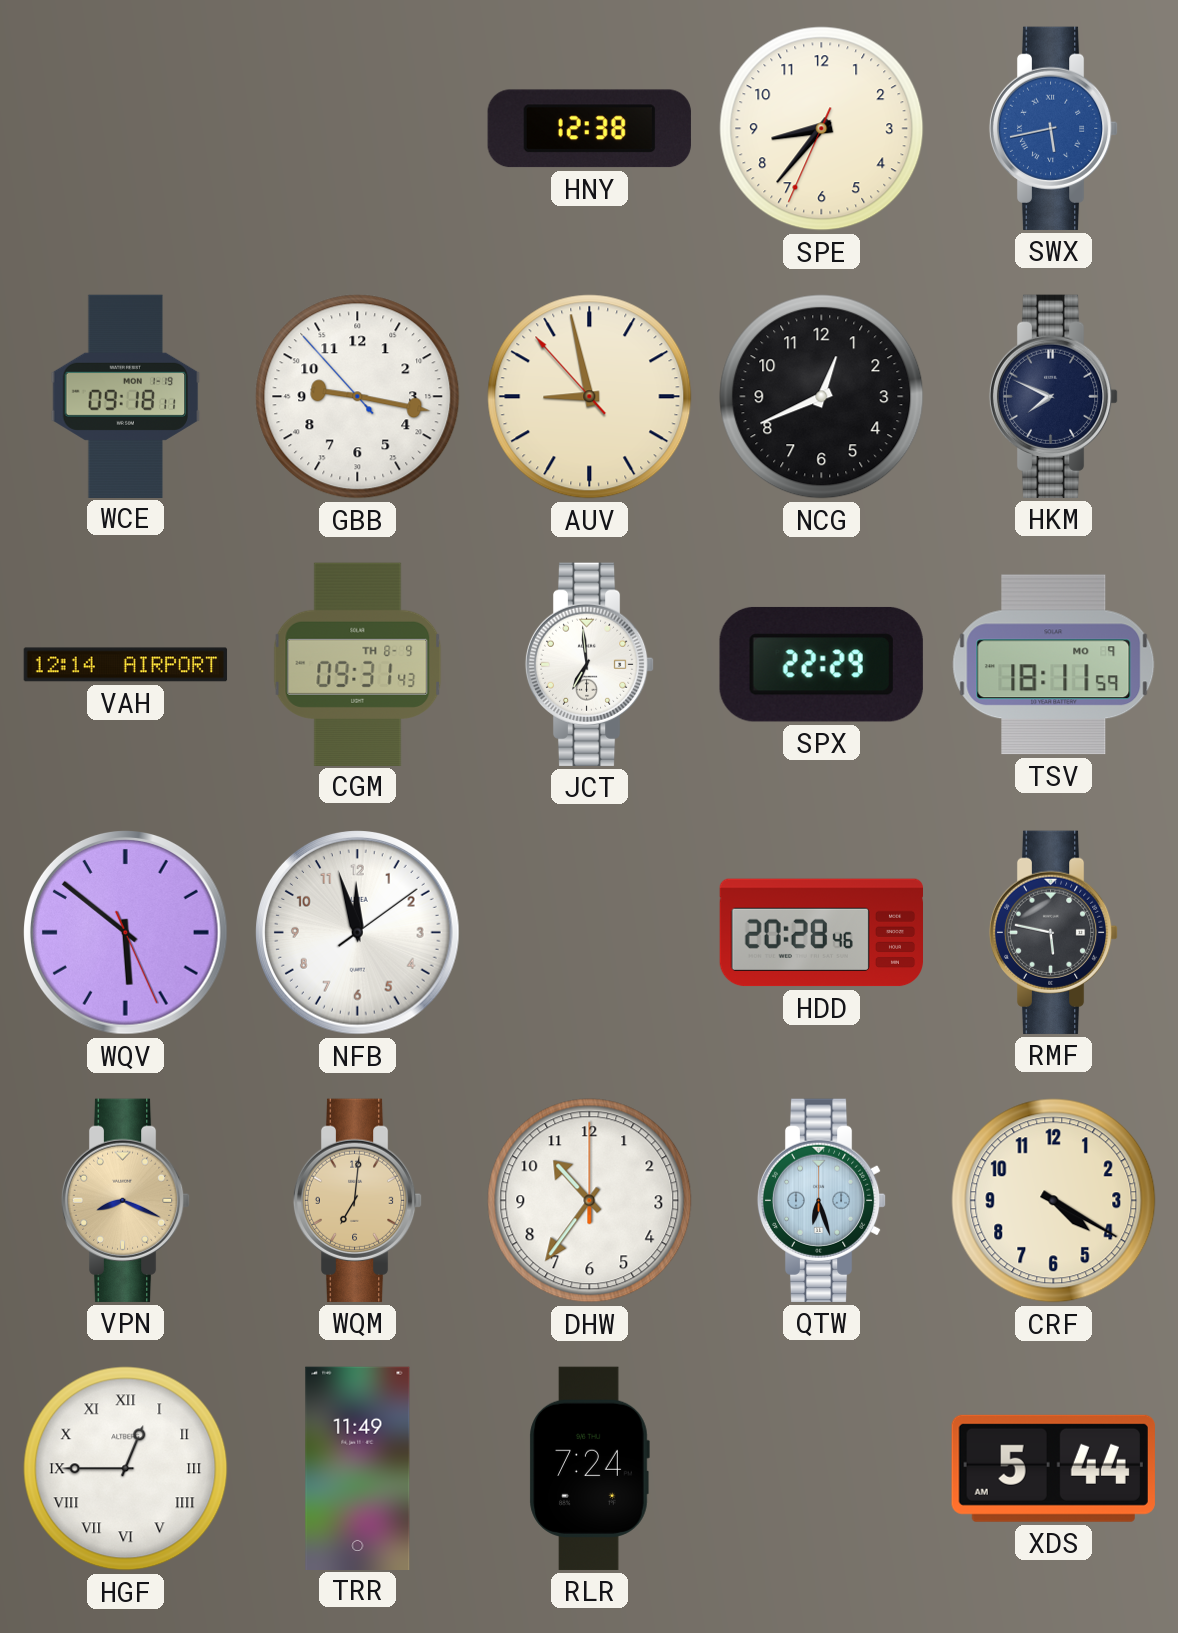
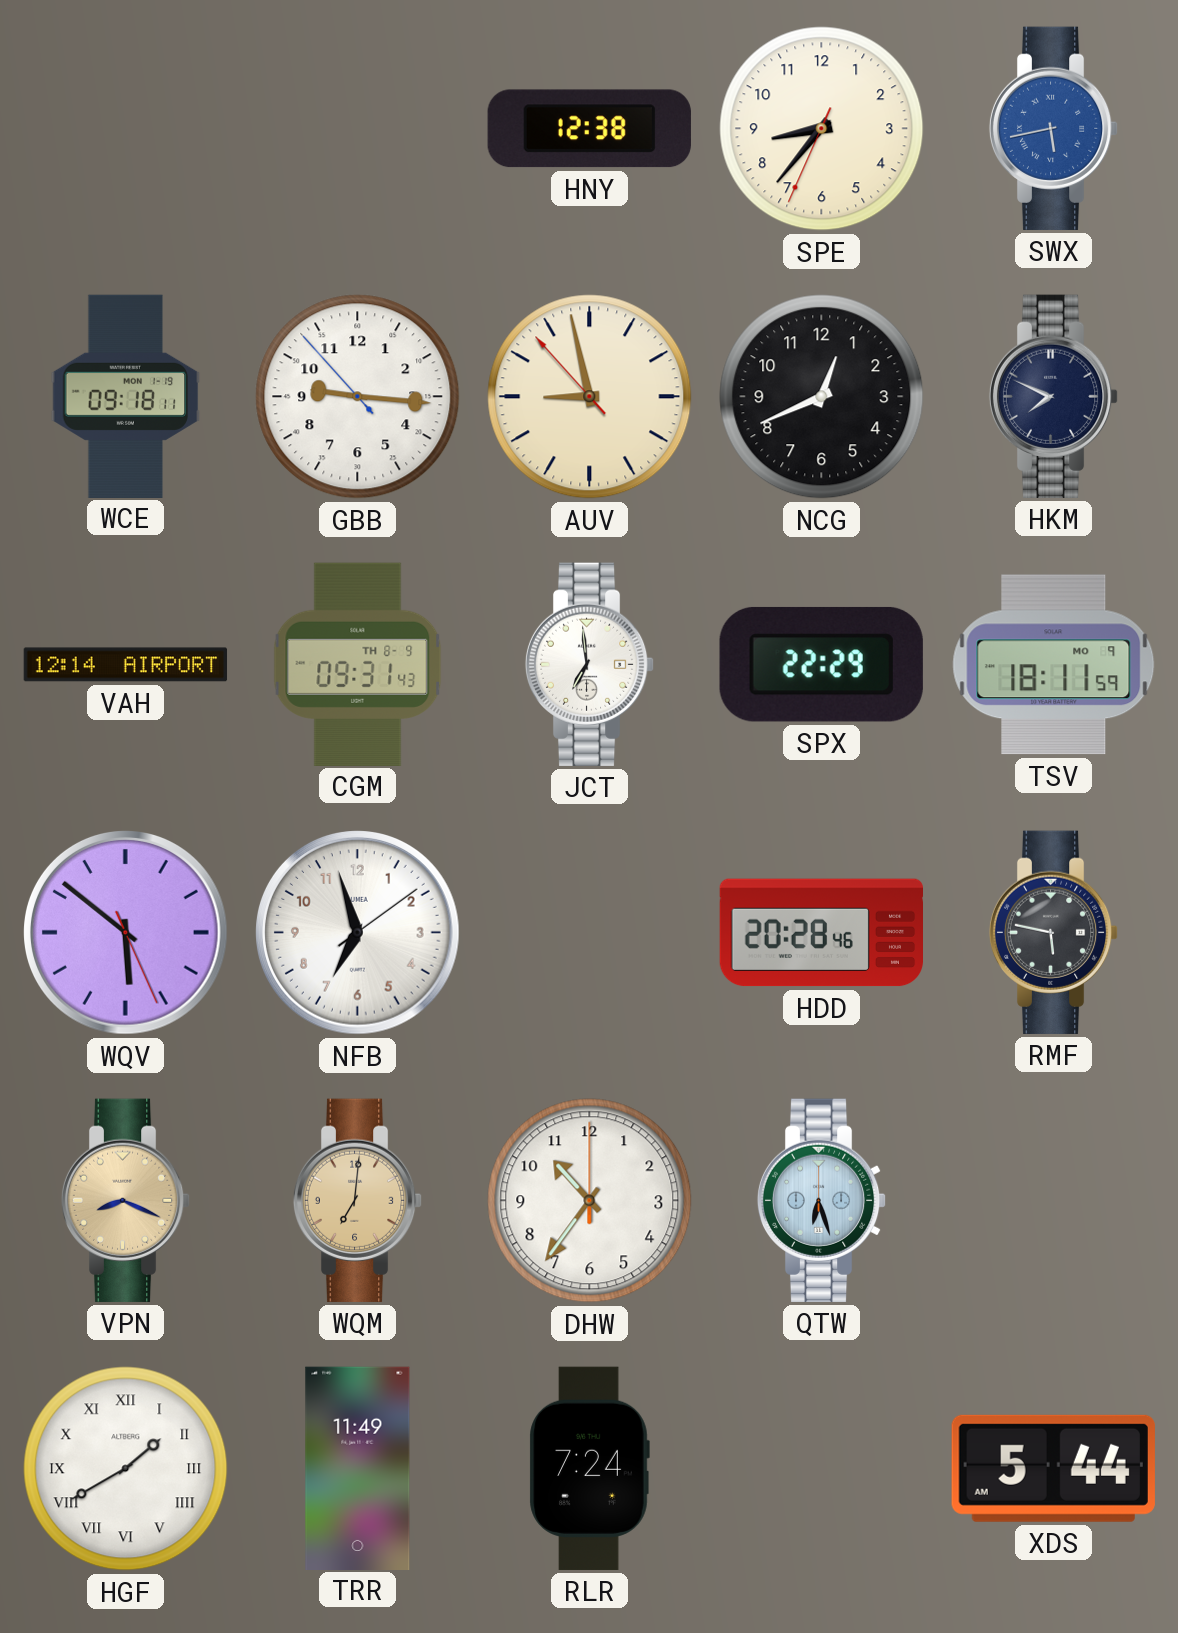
GBB: 9:16 -> 9:15 (358, 397)
NFB: 11:57 -> 6:57 (358, 933)
CRF: 4:20 -> none (1054, 1201)
HGF: 12:45 -> 1:40 (126, 1469)
